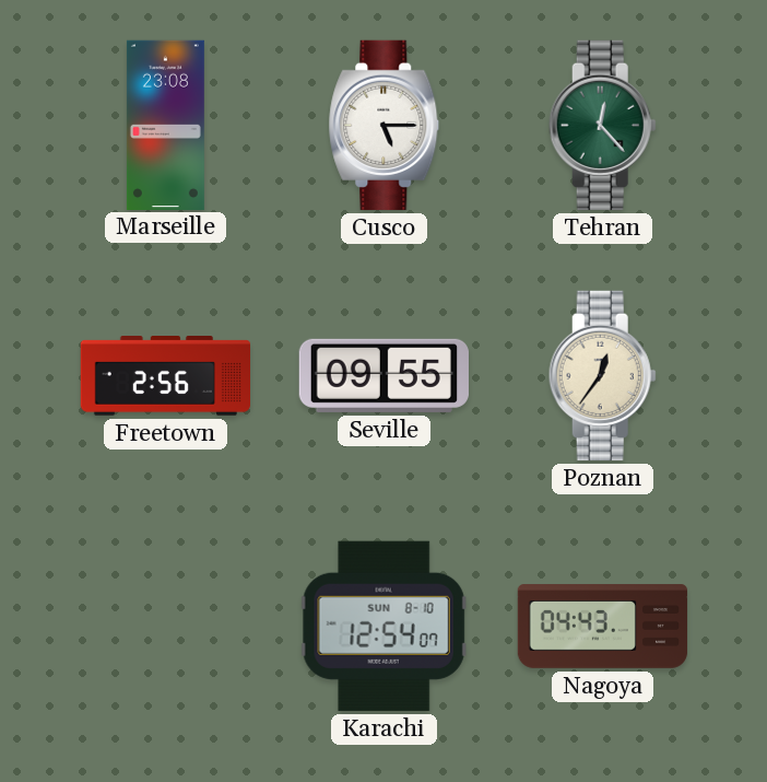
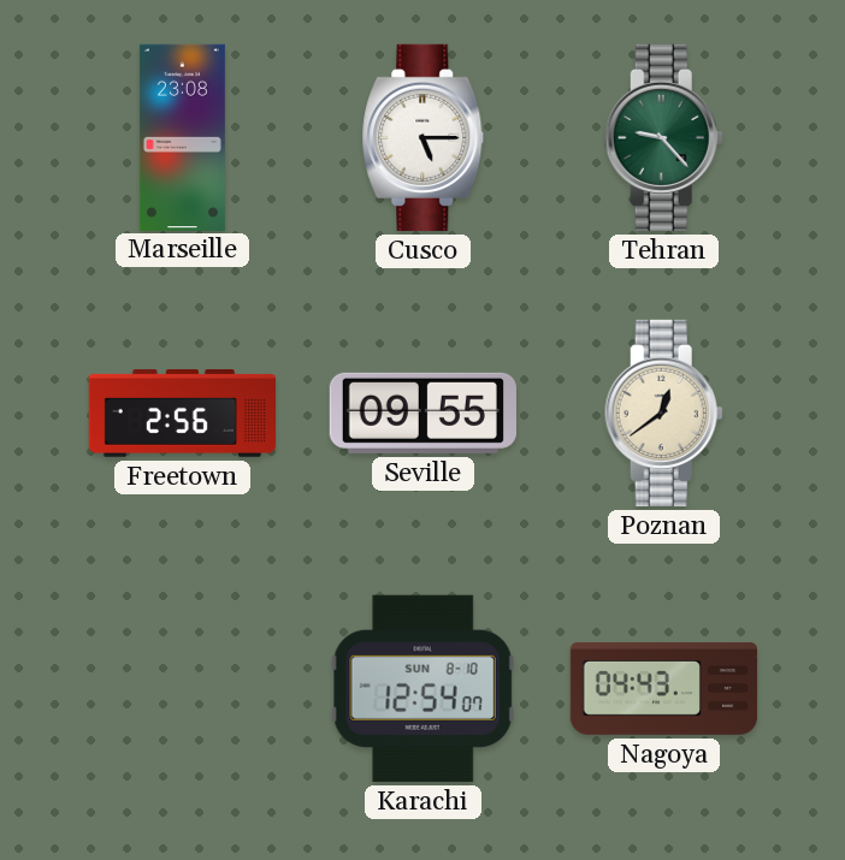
Tehran: 12:23 -> 9:23 (663, 137)
Poznan: 12:36 -> 12:39 (663, 413)
